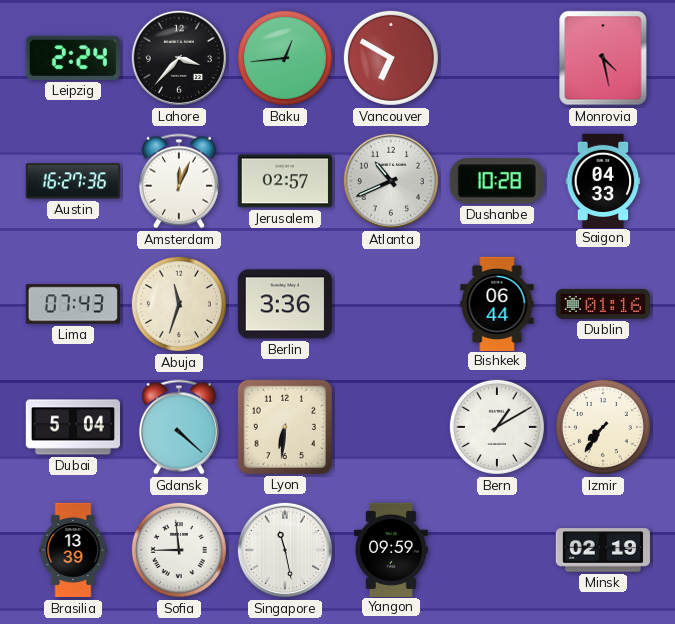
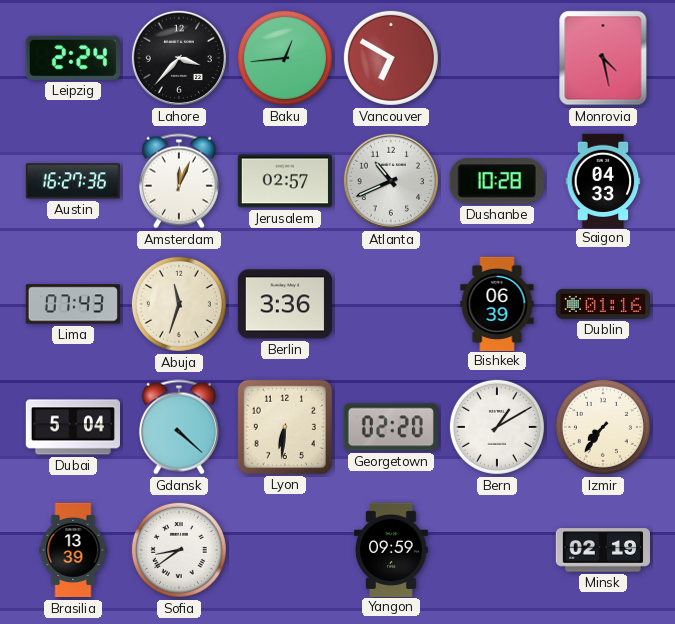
Bishkek: 06:44 -> 06:39 (497, 303)
Georgetown: none -> 02:20 (391, 427)
Sofia: 8:59 -> 8:39 (179, 550)
Singapore: 11:28 -> none (285, 550)
